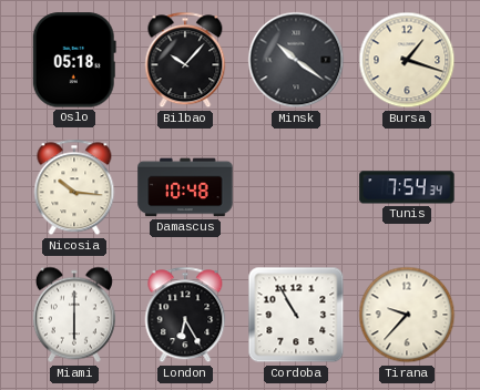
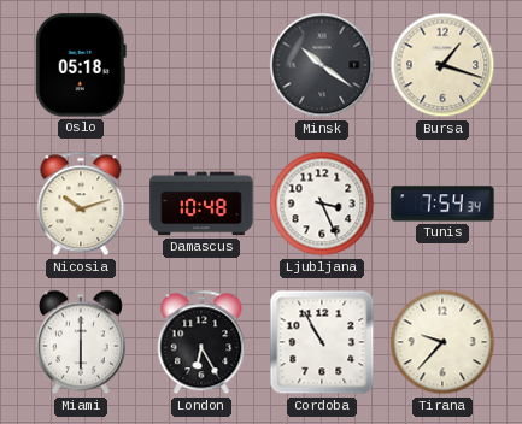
Bilbao: 10:07 -> none (185, 60)
Nicosia: 10:16 -> 10:12 (81, 204)
Ljubljana: none -> 3:26 (322, 204)
